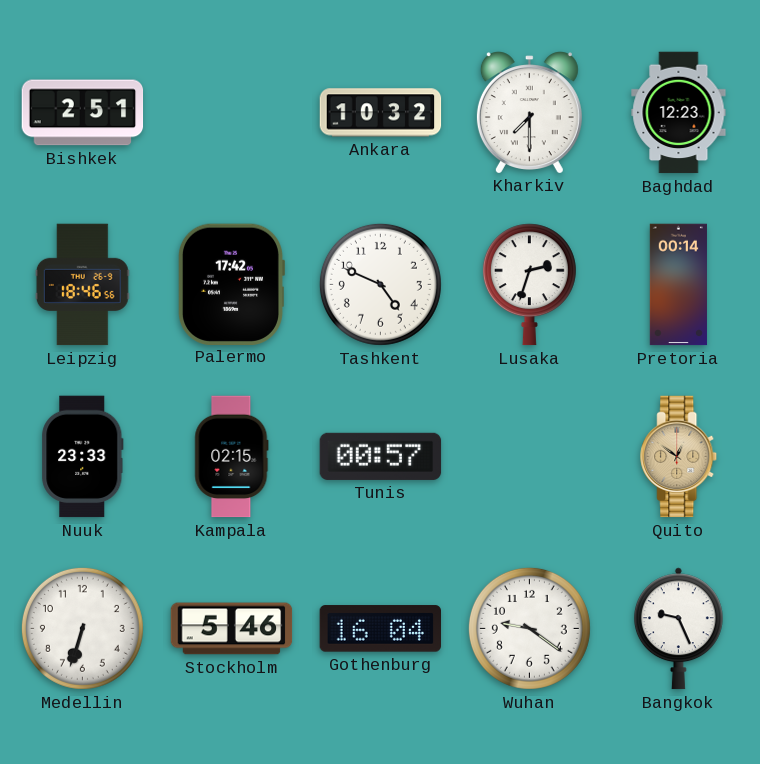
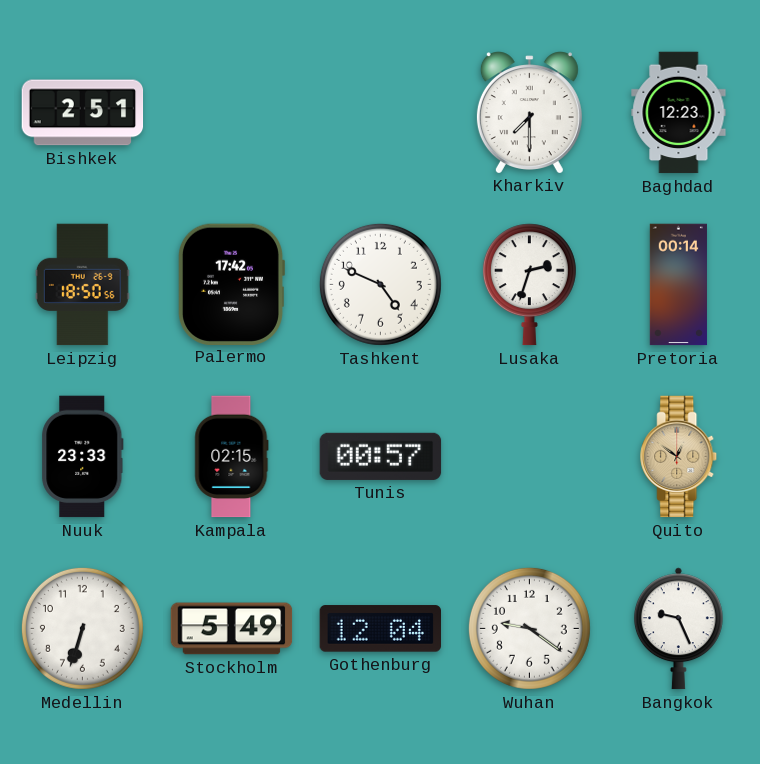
Ankara: 10:32 -> none (381, 113)
Leipzig: 18:46 -> 18:50 (82, 285)
Stockholm: 5:46 -> 5:49 (232, 629)
Gothenburg: 16:04 -> 12:04 (380, 629)
